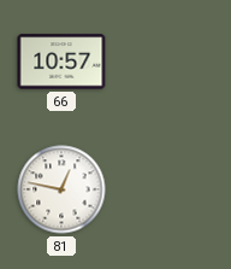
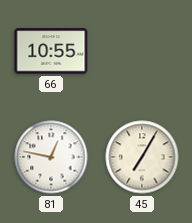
66: 10:57 -> 10:55 (51, 51)
45: none -> 7:05 (142, 157)
